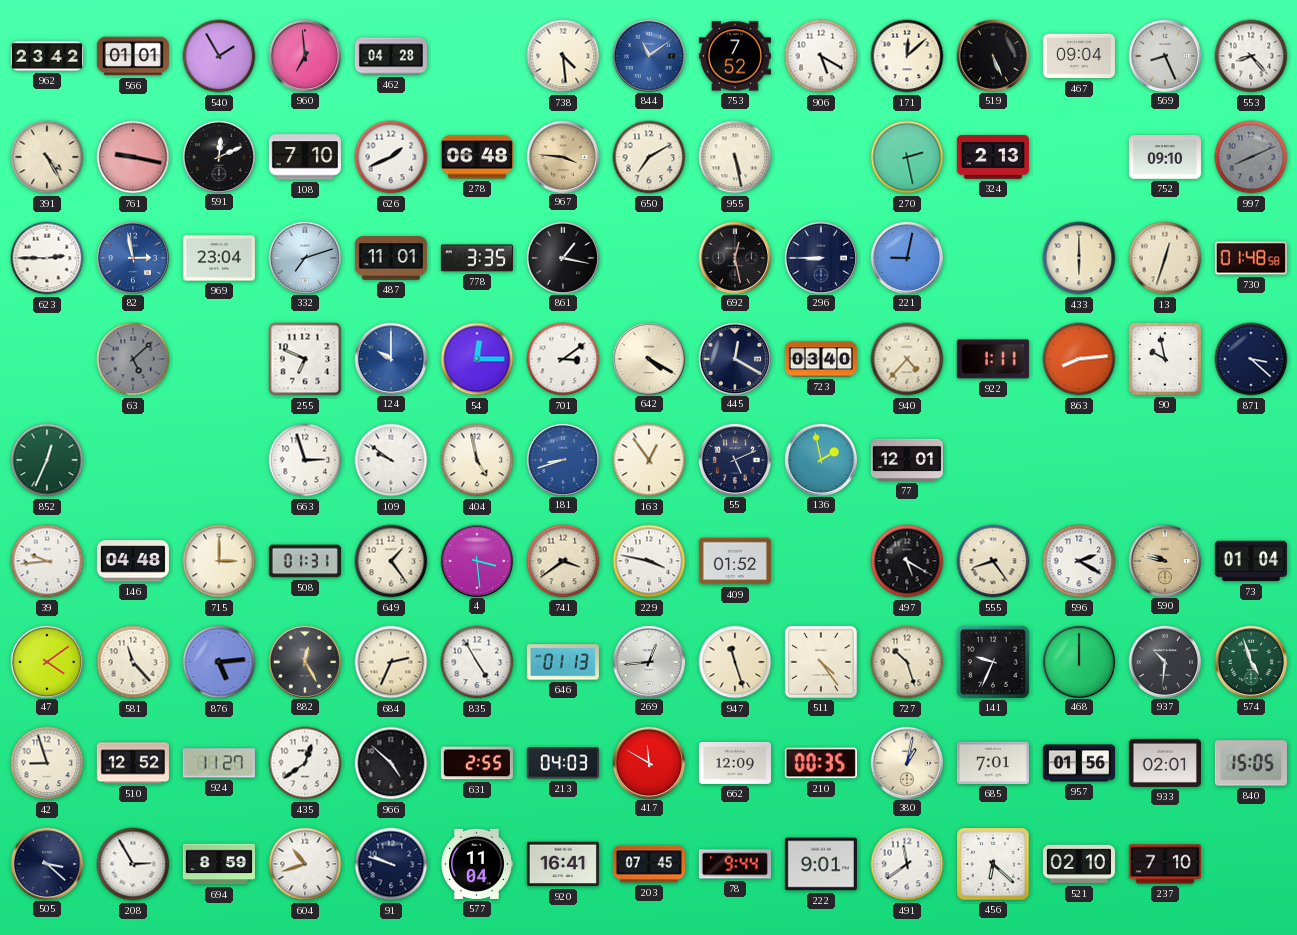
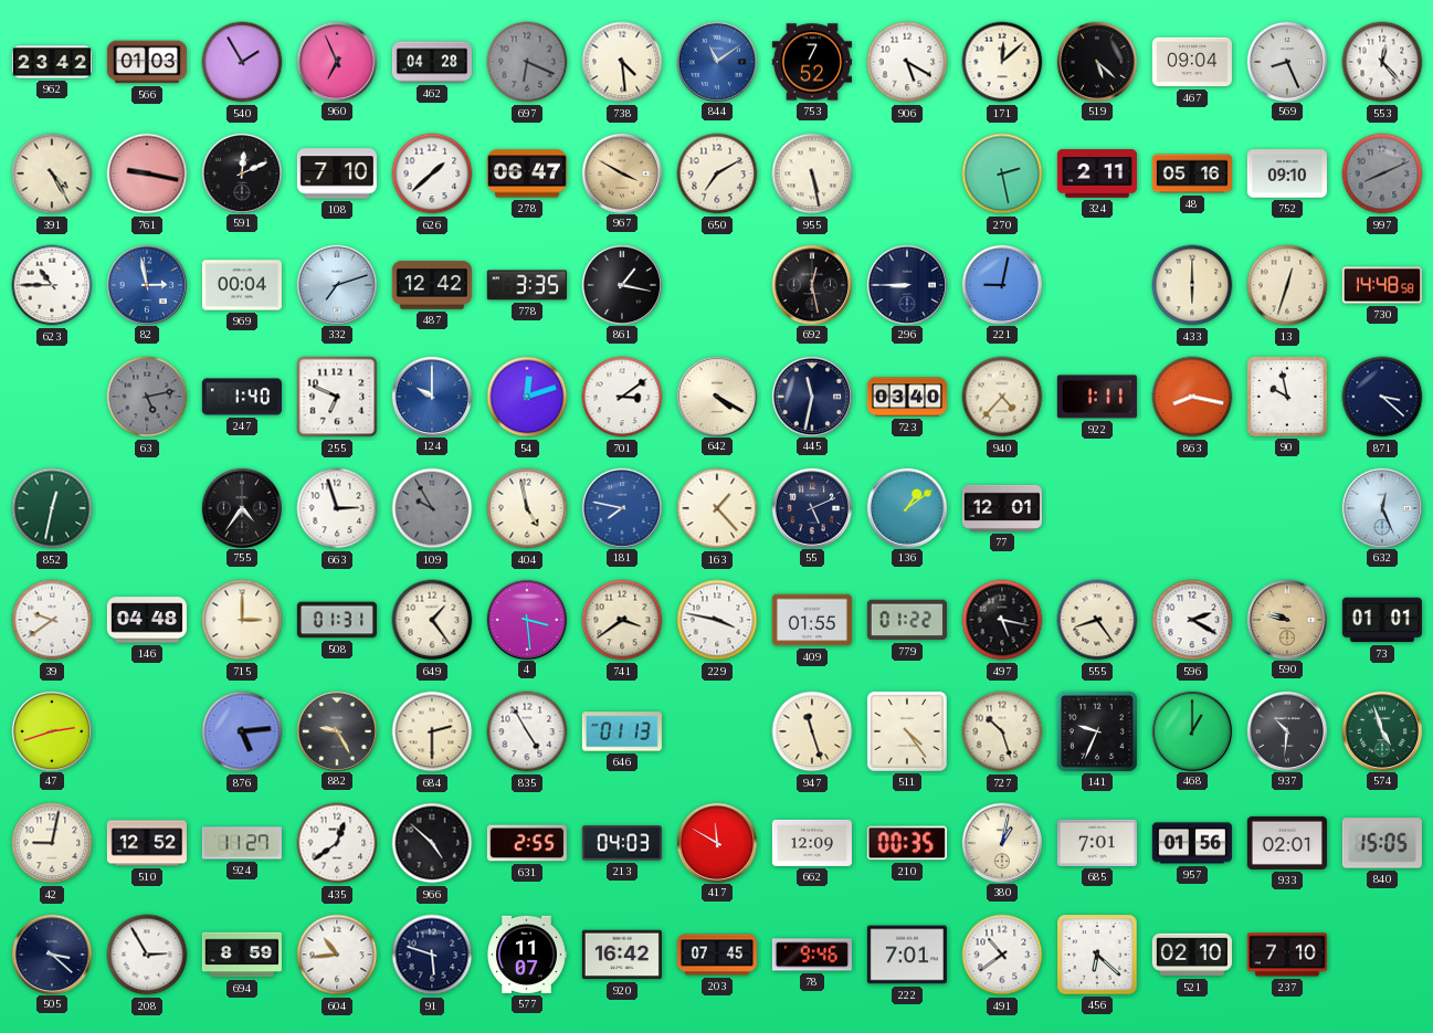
566: 01:01 -> 01:03 (147, 62)
960: 6:59 -> 6:56 (336, 61)
697: none -> 6:19 (527, 62)
519: 5:26 -> 5:22 (1096, 61)
553: 8:23 -> 12:23 (1382, 62)
626: 1:41 -> 1:38 (432, 173)
278: 06:48 -> 06:47 (527, 173)
967: 3:46 -> 3:50 (621, 172)
324: 2:13 -> 2:11 (1097, 173)
48: none -> 05:16 (1192, 173)
623: 2:45 -> 10:45 (52, 285)
969: 23:04 -> 00:04 (242, 285)
487: 11:01 -> 12:42 (432, 285)
730: 01:48 -> 14:48 (1382, 285)
63: 5:08 -> 5:13 (147, 397)
247: none -> 1:40 (242, 397)
54: 12:15 -> 12:12 (527, 397)
445: 12:20 -> 11:32 (811, 396)
863: 8:14 -> 8:17 (1192, 397)
852: 12:34 -> 12:32 (52, 508)
755: none -> 4:36 (241, 507)
109: 9:51 -> 9:55 (432, 508)
109 dial: white -> grey (432, 508)
181: 8:42 -> 7:47 (621, 507)
163: 12:54 -> 1:23 (717, 508)
136: 1:58 -> 1:09 (906, 507)
632: none -> 12:26 (1381, 507)
39: 9:44 -> 9:39 (52, 620)
409: 01:52 -> 01:55 (812, 620)
779: none -> 01:22 (907, 620)
497: 5:20 -> 5:17 (1002, 620)
73: 01:04 -> 01:01 (1382, 620)
47: 4:09 -> 2:42 (51, 730)
581: 11:23 -> none (133, 662)
882: 12:25 -> 9:25 (336, 730)
684: 2:34 -> 2:30 (432, 731)
269: 12:44 -> none (648, 661)
468: 12:00 -> 1:00 (1191, 730)
42: 8:57 -> 9:02 (52, 843)
604: 10:42 -> 10:44 (337, 955)
91: 9:48 -> 5:48 (432, 955)
577: 11:04 -> 11:07 (526, 955)
920: 16:41 -> 16:42 (622, 955)
78: 9:44 -> 9:46 (812, 955)
222: 9:01 -> 7:01 (907, 955)
491: 11:39 -> 10:39 (1002, 955)
